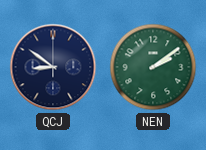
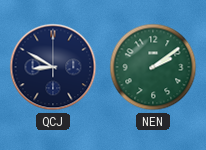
QCJ: 8:51 -> 8:50 (53, 67)
